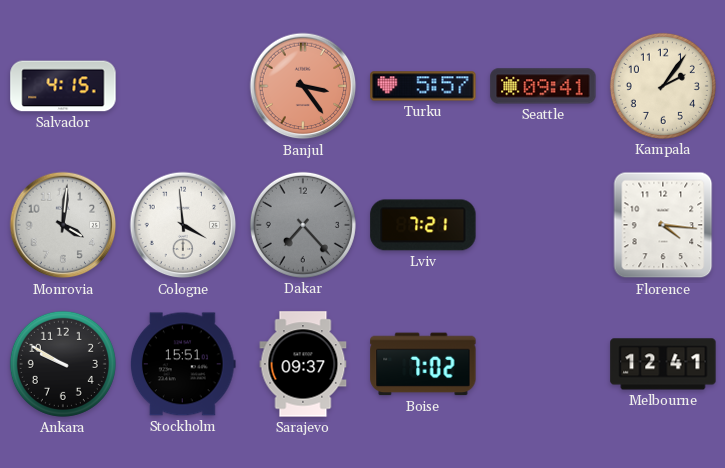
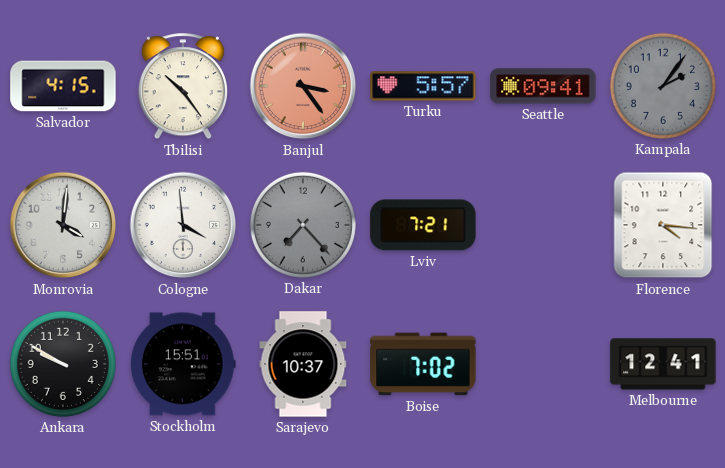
Tbilisi: none -> 10:24 (183, 87)
Kampala dial: cream -> grey (663, 86)
Sarajevo: 09:37 -> 10:37 (303, 364)
